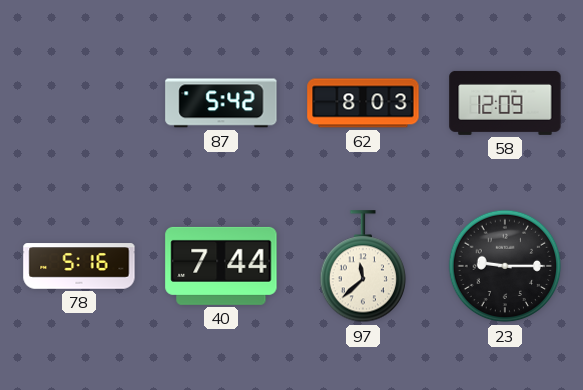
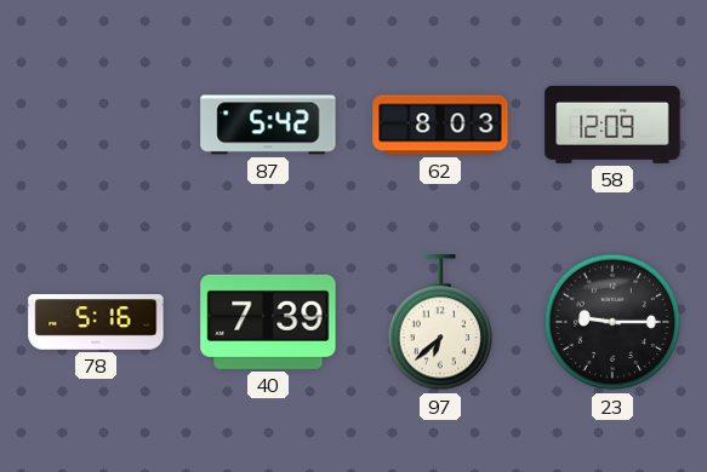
40: 7:44 -> 7:39 (268, 322)
97: 11:38 -> 6:38 (440, 323)
